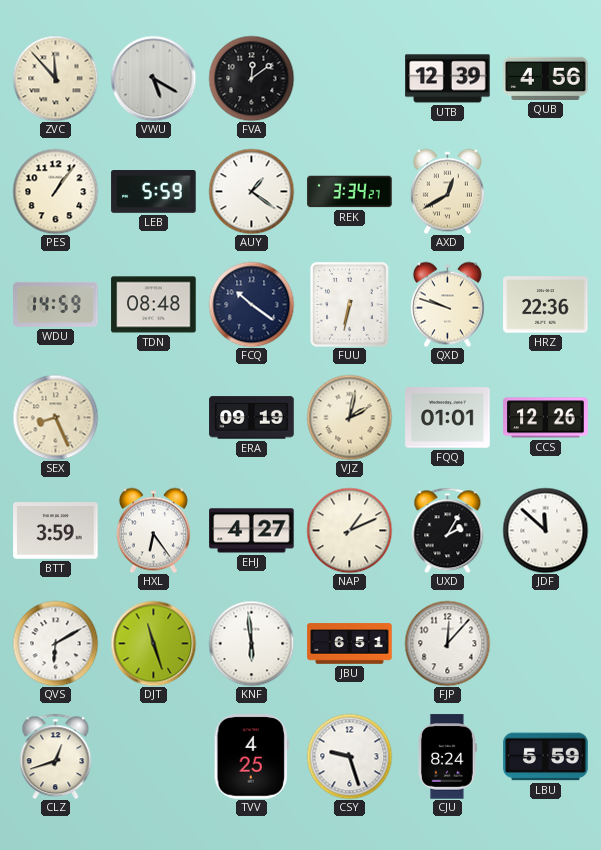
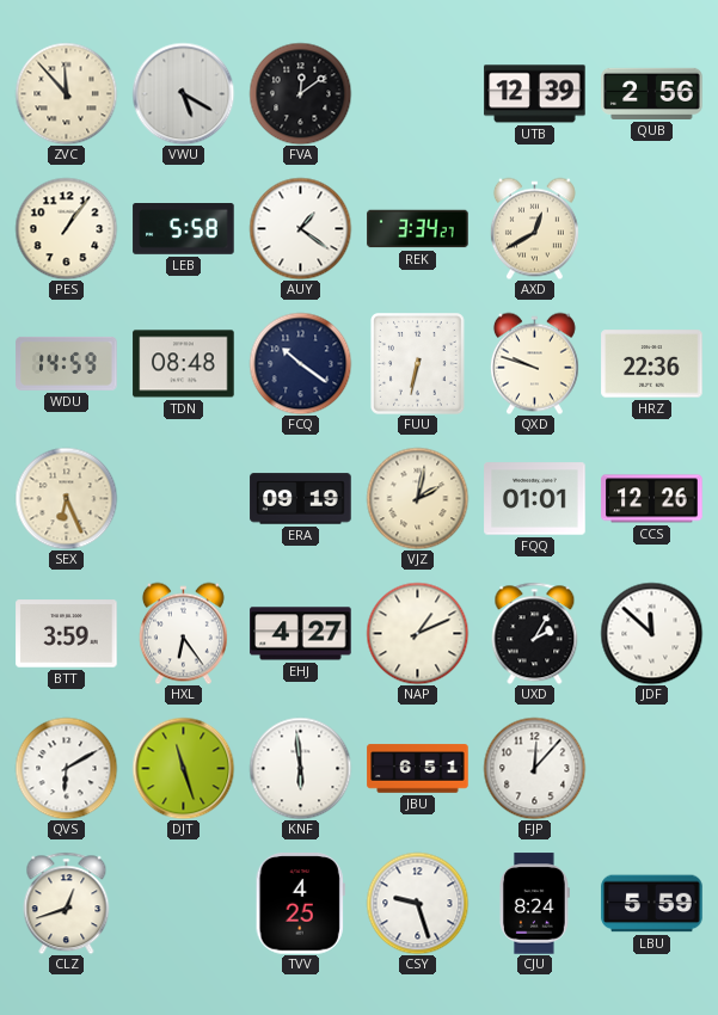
QUB: 4:56 -> 2:56 (652, 93)
LEB: 5:59 -> 5:58 (184, 229)
SEX: 8:26 -> 6:26 (66, 498)
